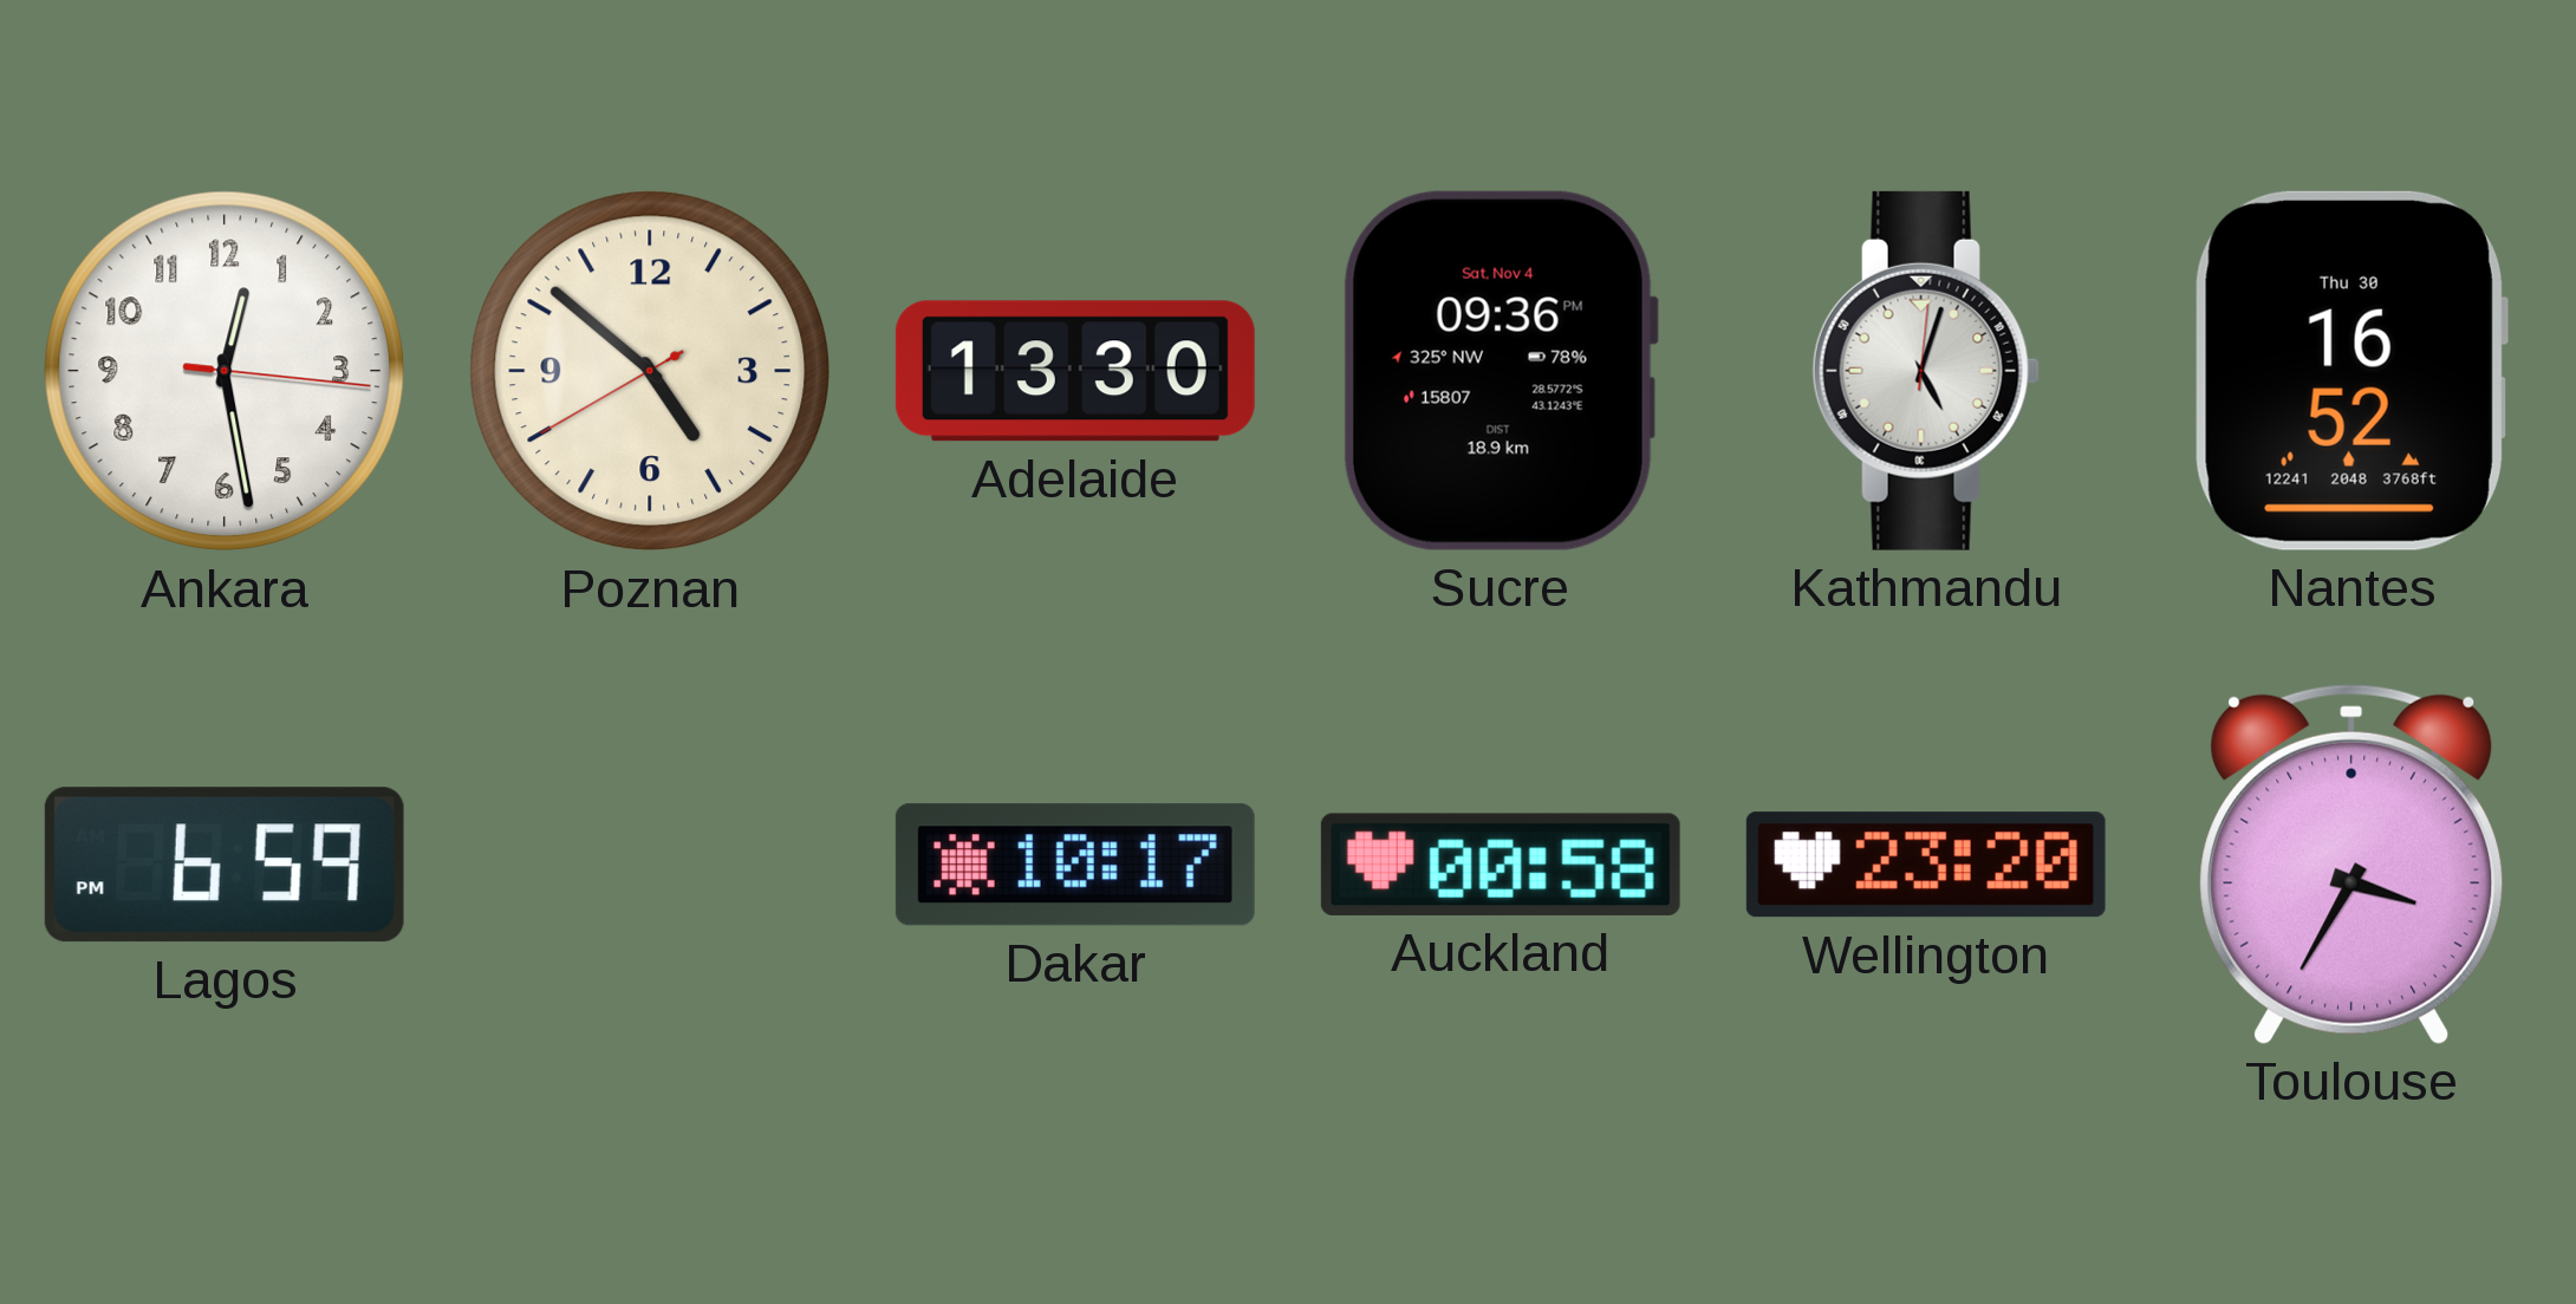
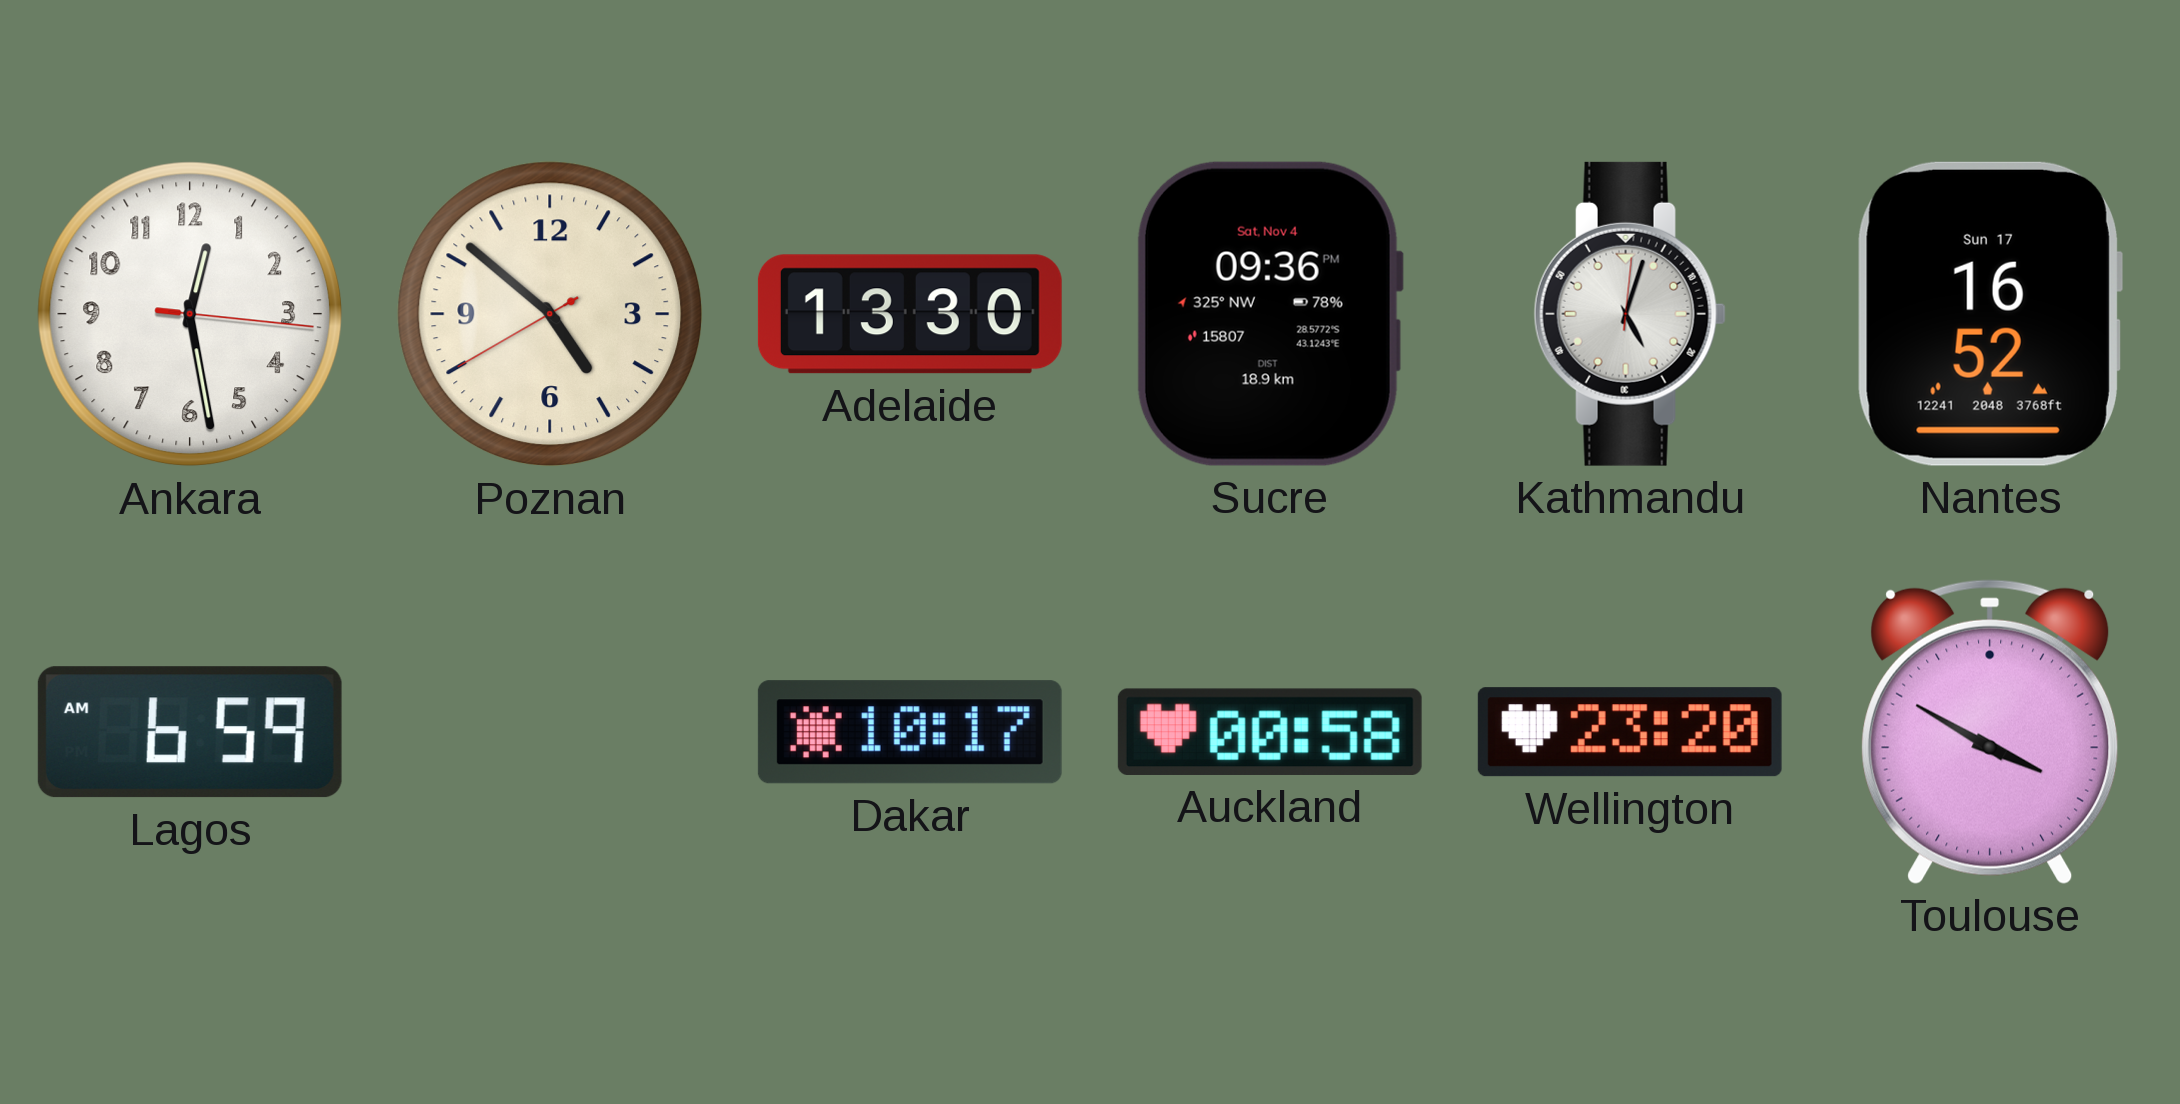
Nantes date: Thu 30 -> Sun 17 (1989, 314)
Lagos: 6:59 PM -> 6:59 AM (190, 732)
Toulouse: 3:35 -> 3:50 (1990, 732)
